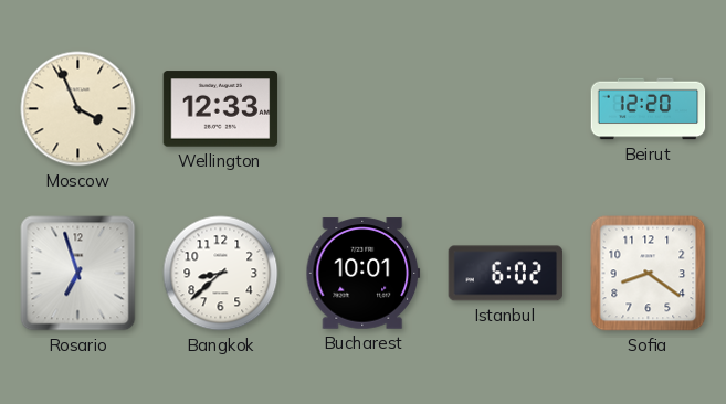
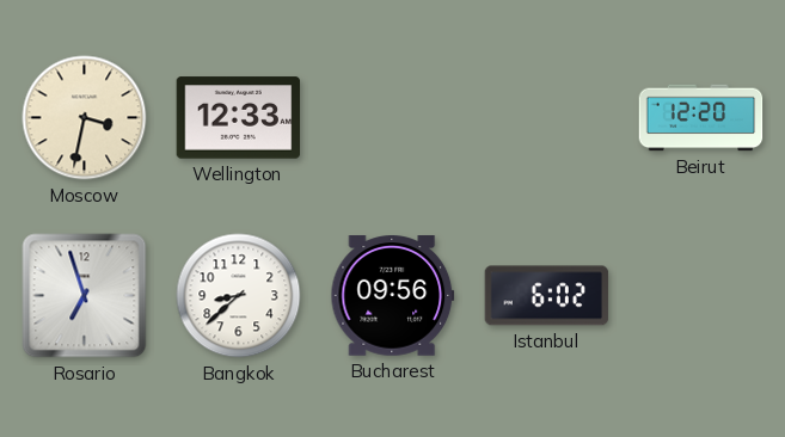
Moscow: 3:56 -> 3:32 (85, 118)
Bucharest: 10:01 -> 09:56 (393, 296)
Sofia: 8:21 -> none (649, 274)
